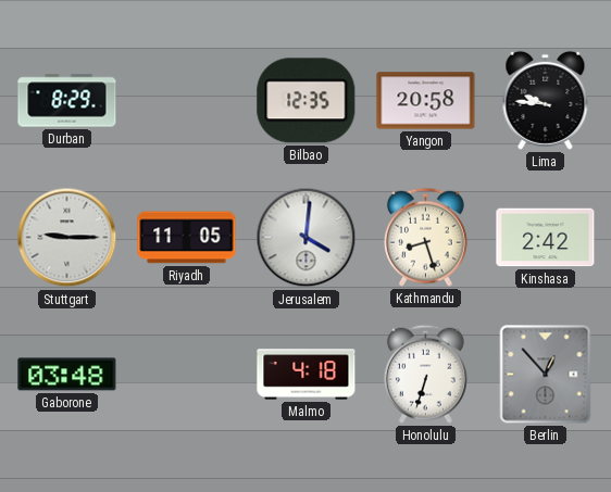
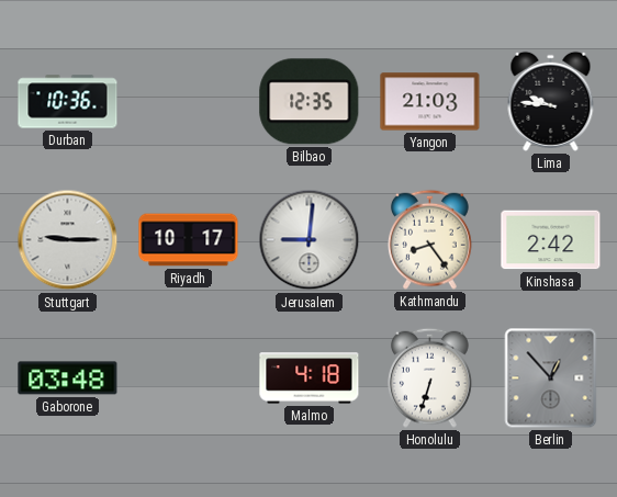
Durban: 8:29 -> 10:36 (68, 102)
Yangon: 20:58 -> 21:03 (430, 102)
Riyadh: 11:05 -> 10:17 (189, 240)
Jerusalem: 4:01 -> 9:01 (310, 240)
Kathmandu: 8:27 -> 8:24 (429, 239)
